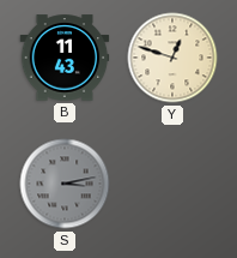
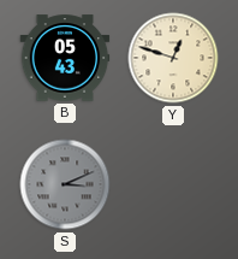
B: 11:43 -> 05:43 (65, 58)
S: 3:13 -> 3:11 (65, 184)
